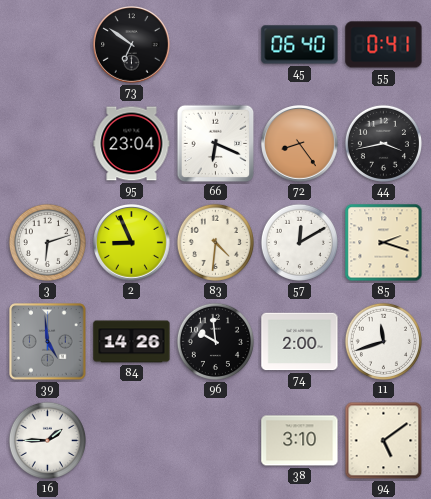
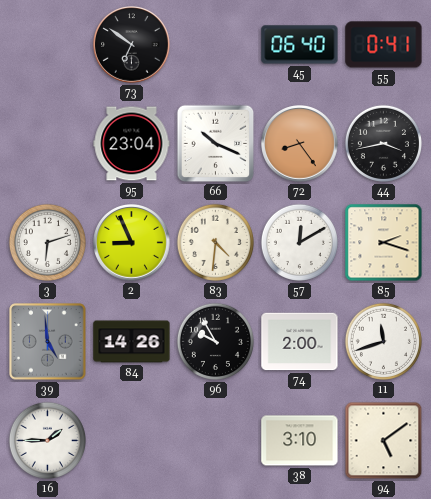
66: 6:19 -> 10:19 (216, 144)
96: 9:59 -> 9:55 (215, 341)
